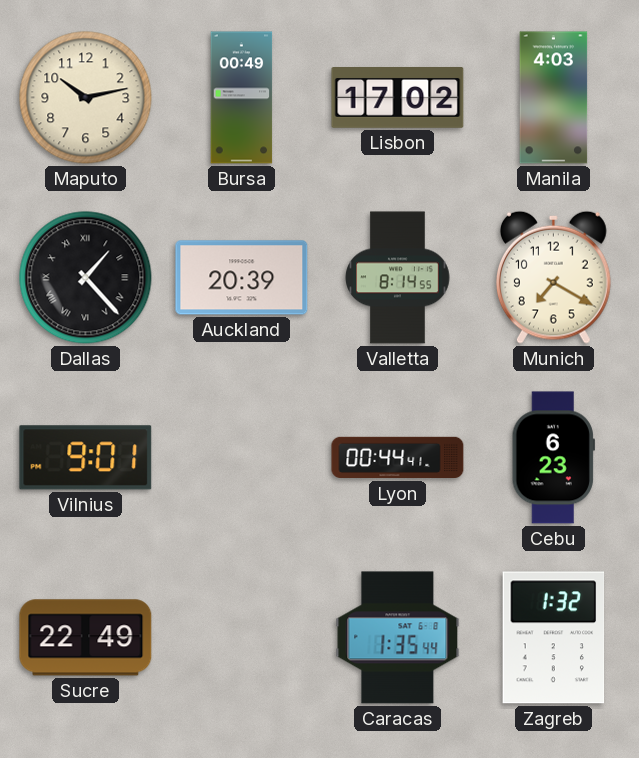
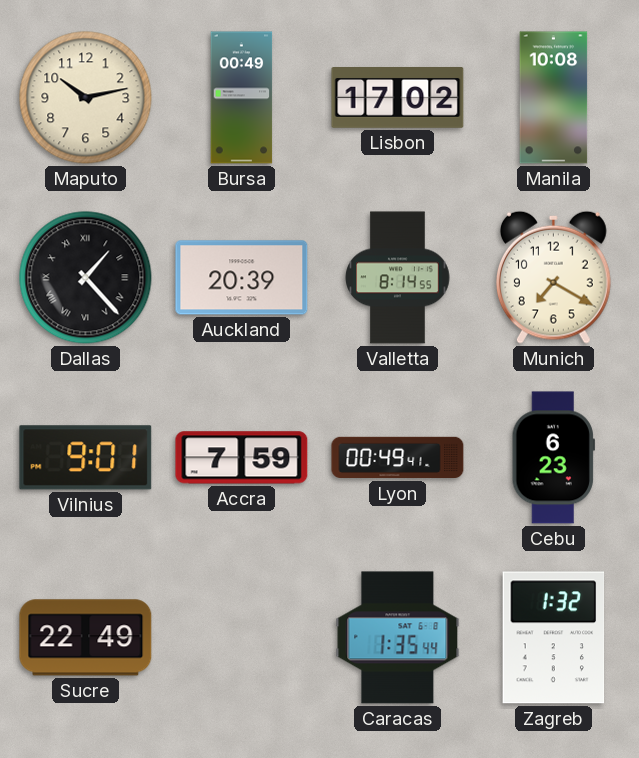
Manila: 4:03 -> 10:08 (554, 98)
Accra: none -> 7:59 (242, 458)
Lyon: 00:44 -> 00:49 (398, 458)
